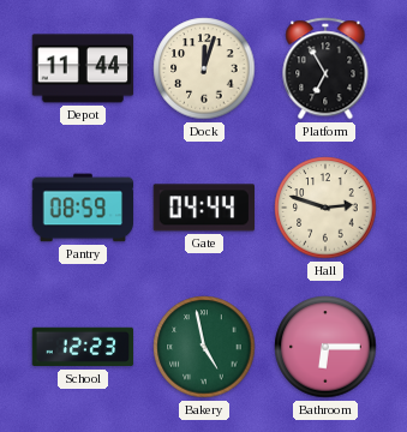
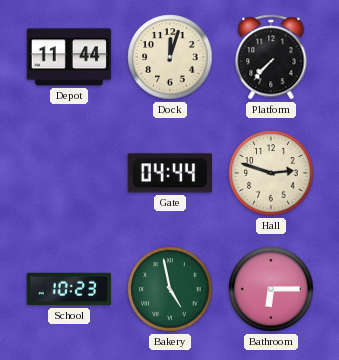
Platform: 6:55 -> 7:37 (271, 57)
Pantry: 08:59 -> none (83, 208)
School: 12:23 -> 10:23 (69, 289)
